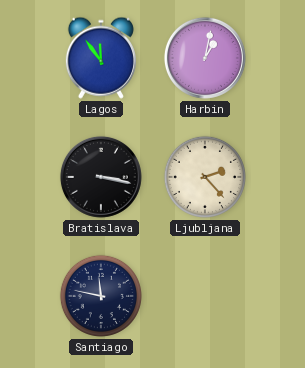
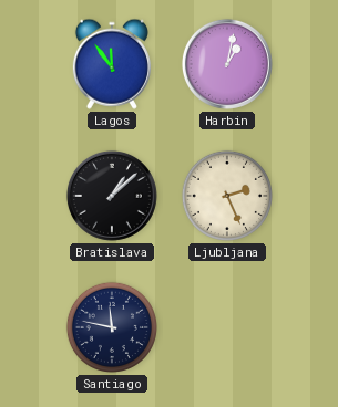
Bratislava: 3:17 -> 1:08 (112, 196)
Ljubljana: 2:23 -> 2:26 (227, 196)
